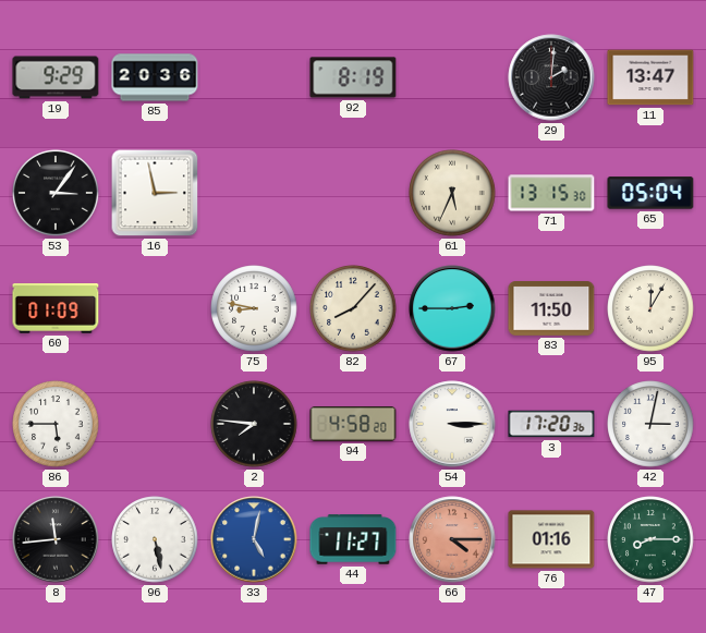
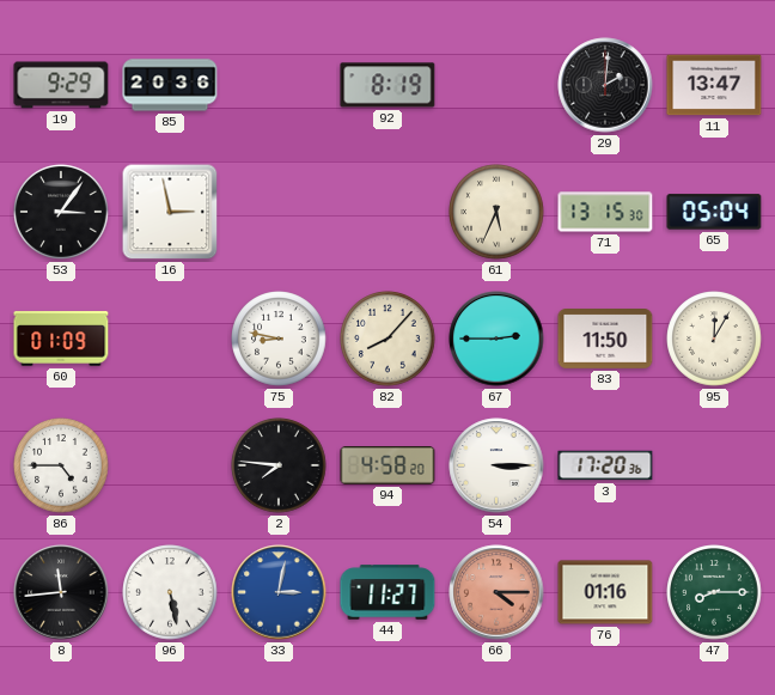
86: 5:45 -> 4:45 (61, 465)
42: 3:02 -> none (650, 424)
33: 5:02 -> 3:02 (279, 592)
